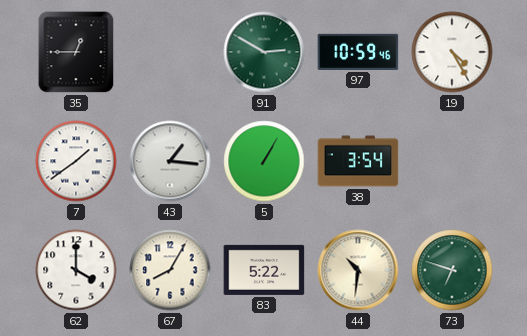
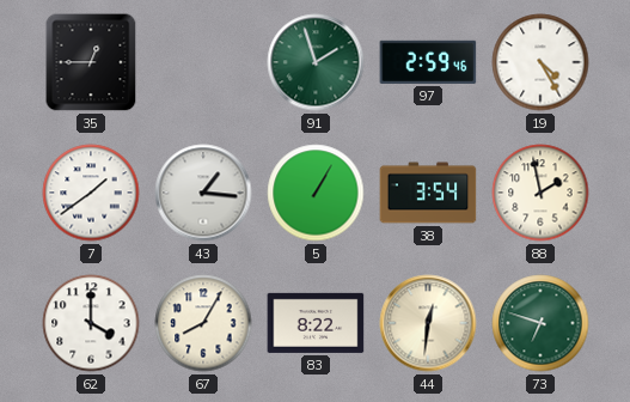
91: 2:50 -> 1:57 (316, 62)
97: 10:59 -> 2:59 (428, 62)
88: none -> 1:58 (540, 193)
83: 5:22 -> 8:22 (316, 323)
44: 10:31 -> 12:31 (428, 323)
